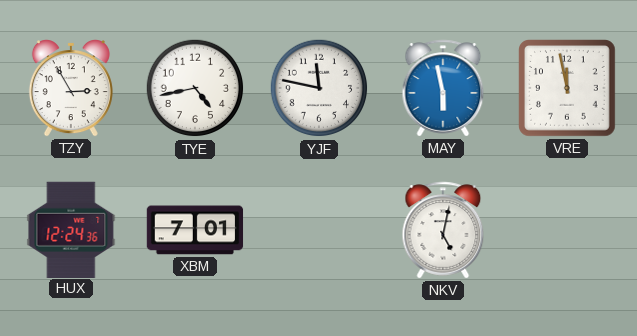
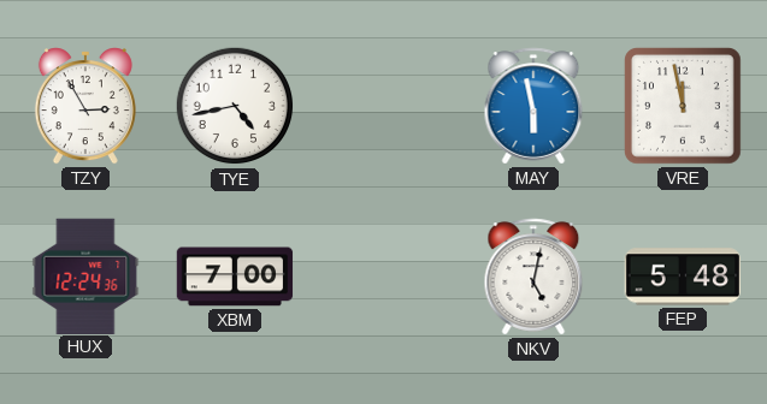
YJF: 11:47 -> none (319, 88)
XBM: 7:01 -> 7:00 (235, 277)
FEP: none -> 5:48 (683, 277)
